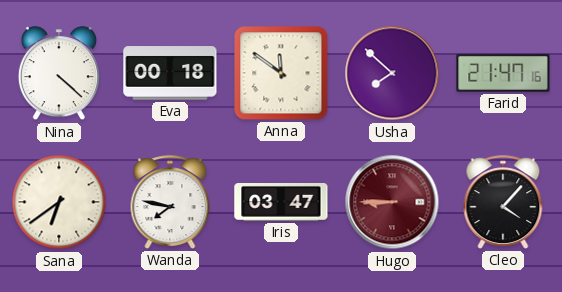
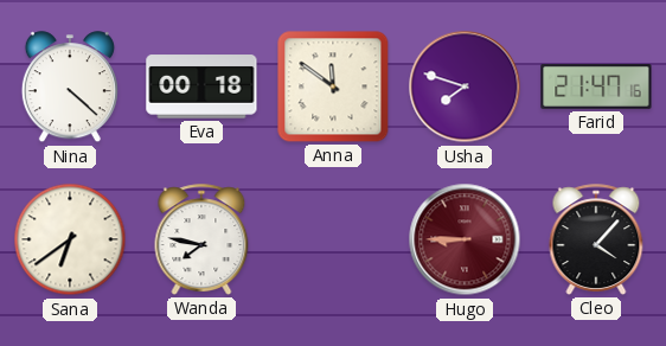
Usha: 7:52 -> 7:48 (465, 86)
Iris: 03:47 -> none (281, 203)
